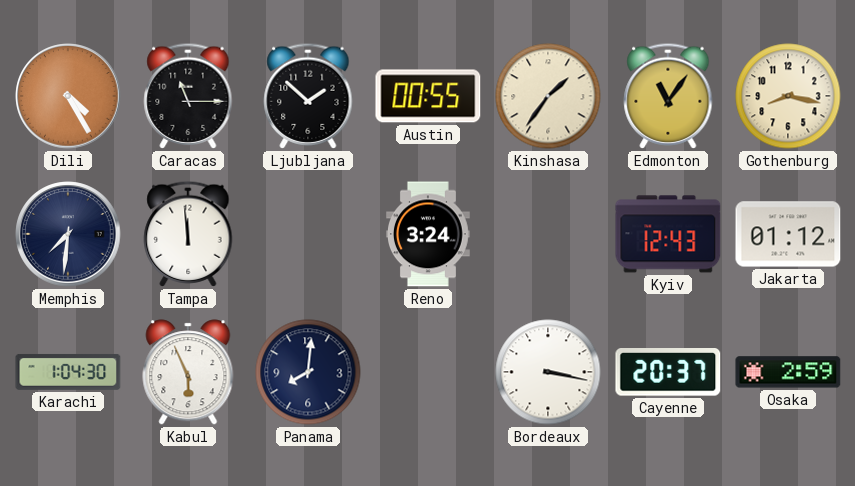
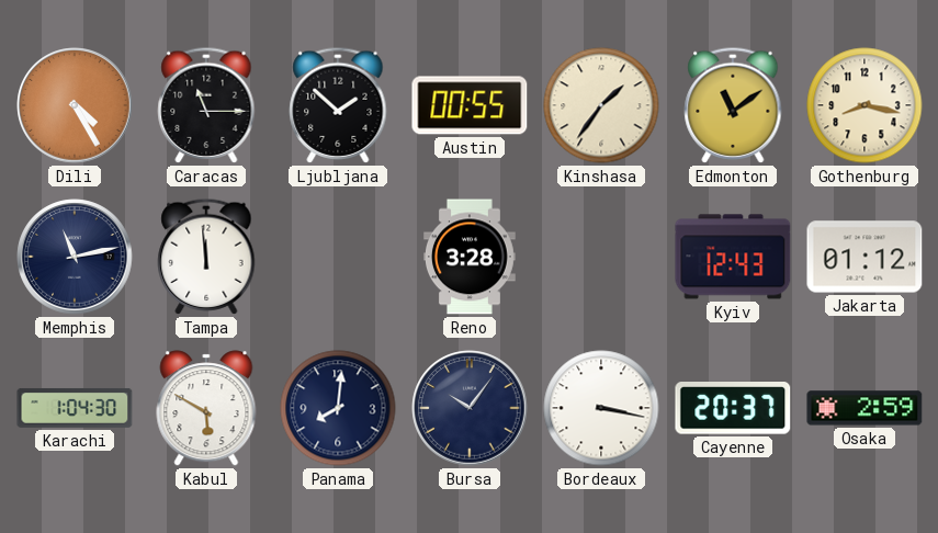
Edmonton: 11:06 -> 11:09 (733, 105)
Memphis: 7:31 -> 11:13 (75, 257)
Reno: 3:24 -> 3:28 (471, 257)
Kabul: 5:56 -> 5:50 (206, 408)
Bursa: none -> 10:06 (470, 408)
